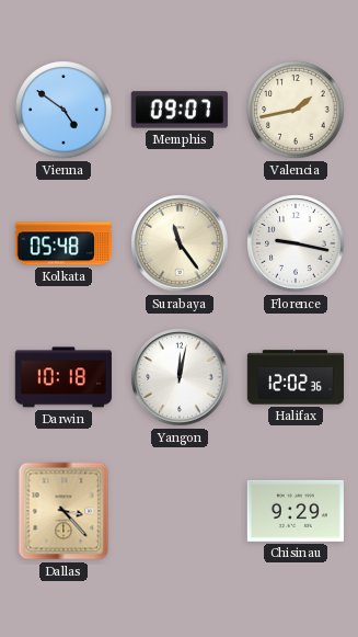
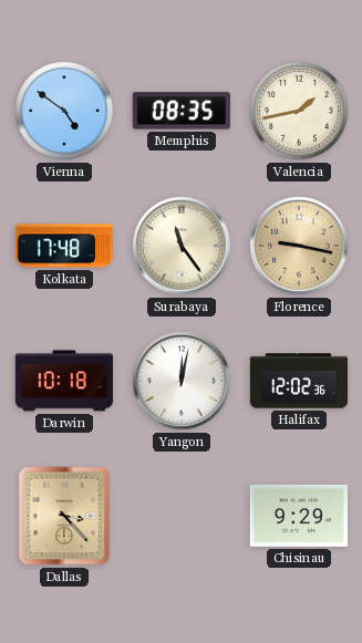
Memphis: 09:07 -> 08:35 (182, 111)
Kolkata: 05:48 -> 17:48 (64, 246)
Florence dial: white -> champagne (299, 246)
